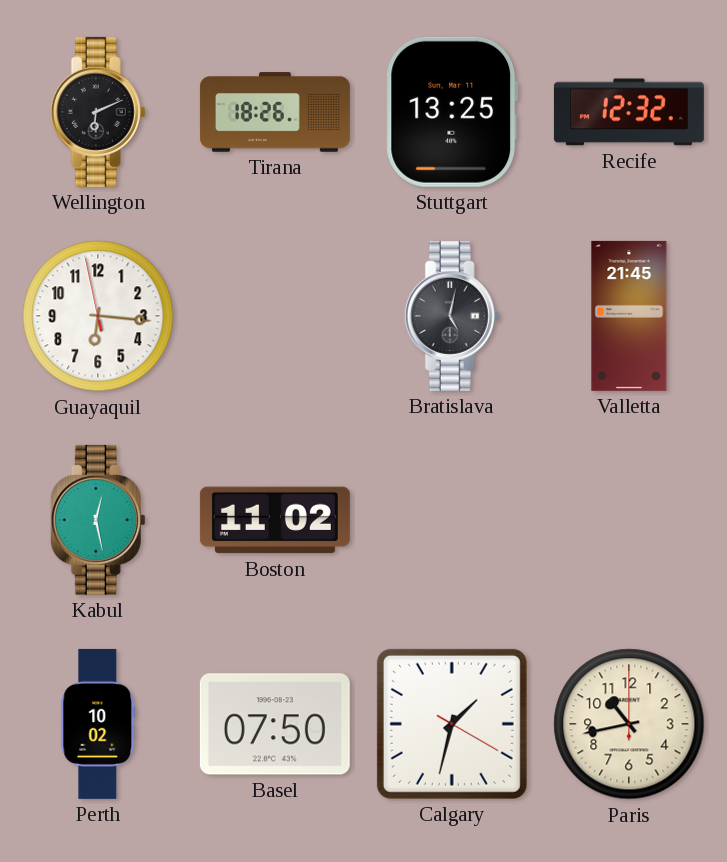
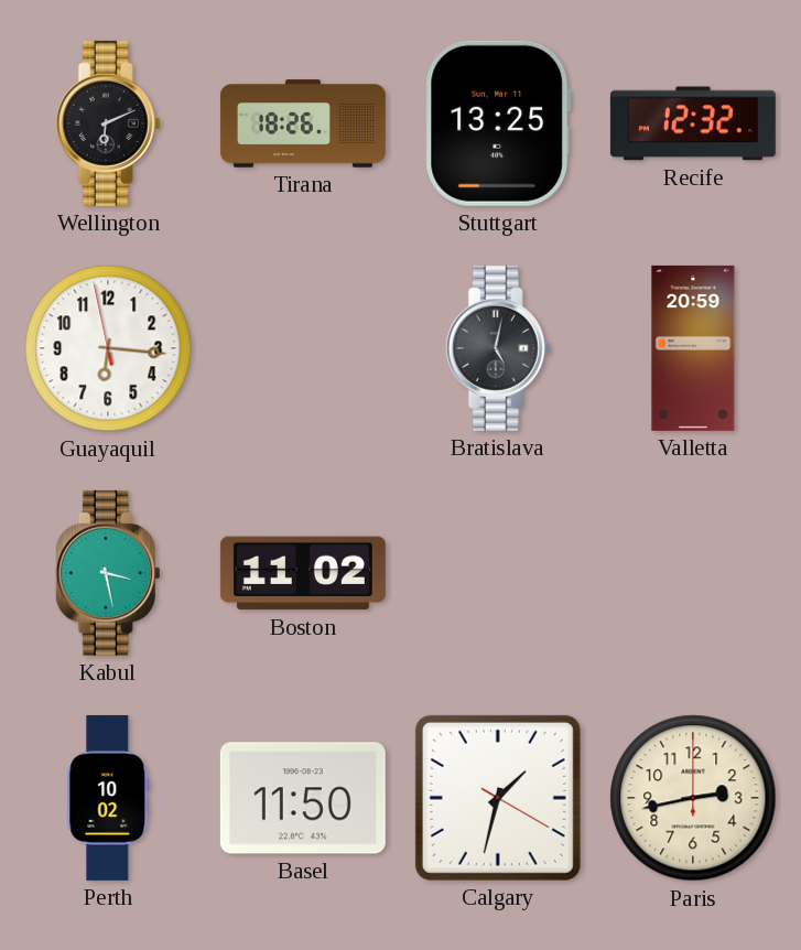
Valletta: 21:45 -> 20:59 (693, 348)
Kabul: 12:28 -> 3:28 (108, 573)
Basel: 07:50 -> 11:50 (303, 798)
Paris: 10:43 -> 2:43 (693, 798)
